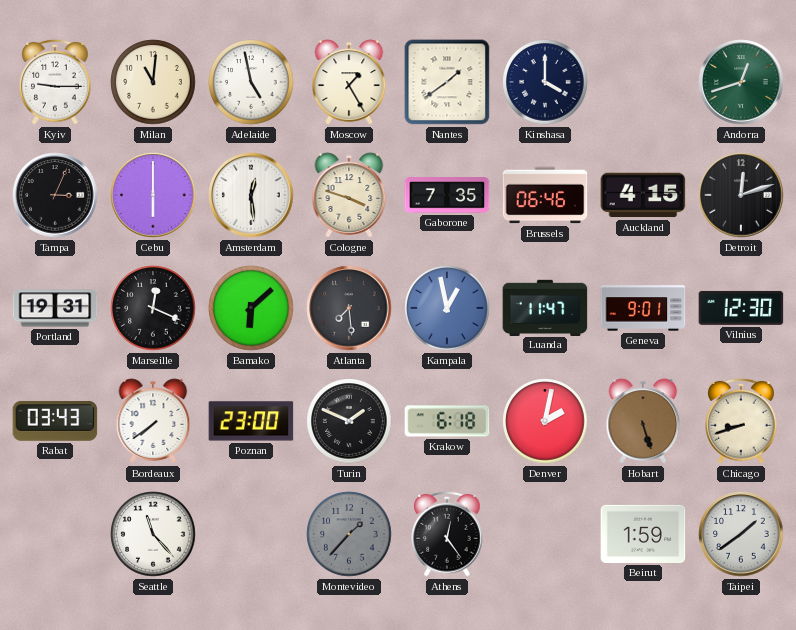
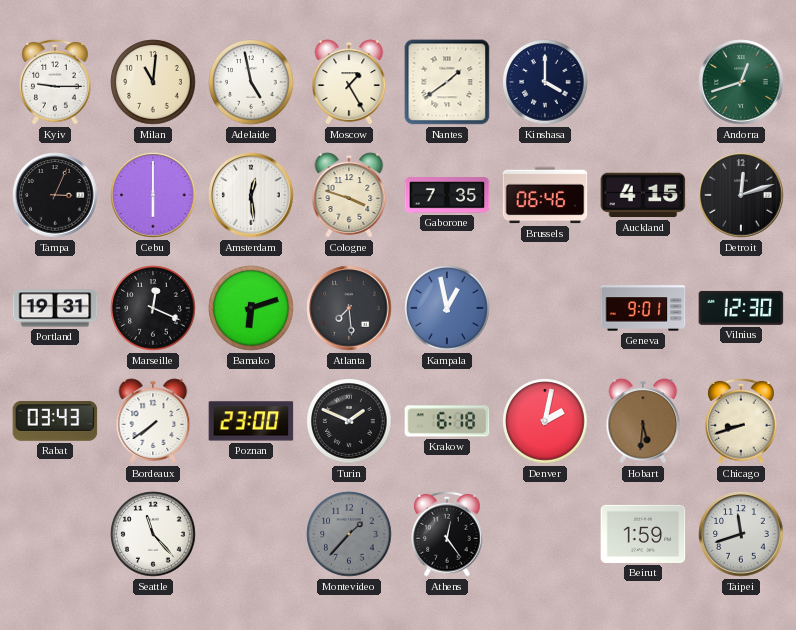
Bamako: 6:08 -> 6:12 (251, 308)
Luanda: 11:47 -> none (545, 307)
Hobart: 5:27 -> 5:31 (643, 421)
Taipei: 1:39 -> 11:42 (741, 534)
